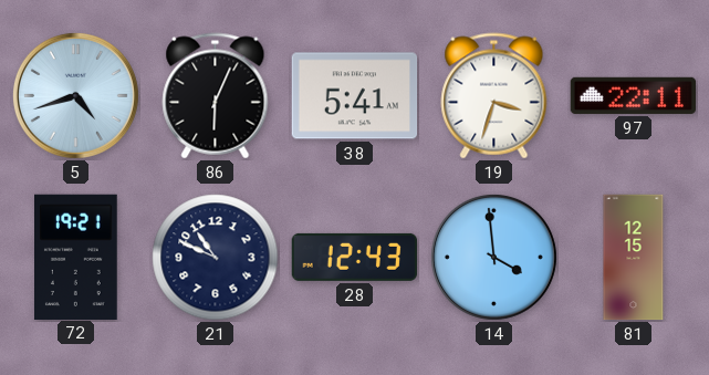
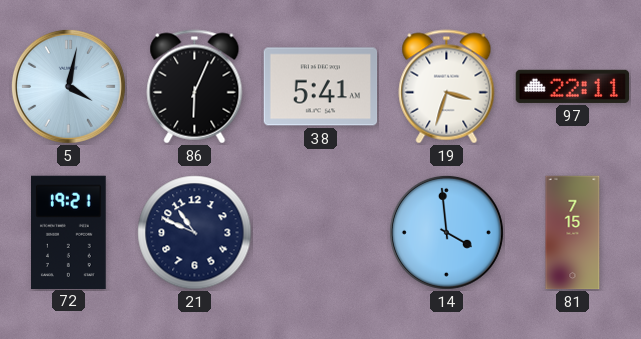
5: 4:42 -> 4:02 (68, 86)
28: 12:43 -> none (355, 257)
81: 12:15 -> 7:15 (573, 233)
